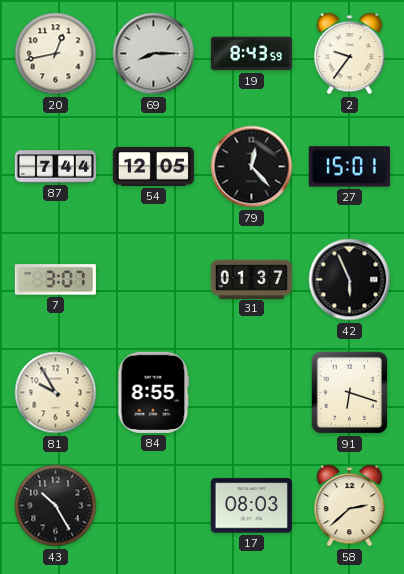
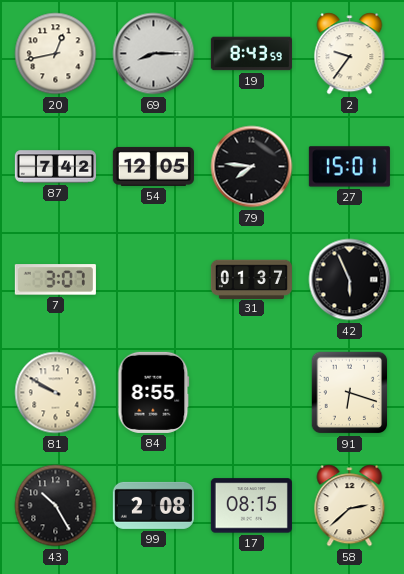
87: 7:44 -> 7:42 (55, 167)
79: 12:23 -> 7:46 (252, 167)
81: 9:55 -> 9:50 (56, 393)
99: none -> 2:08 (153, 505)
17: 08:03 -> 08:15 (251, 506)
